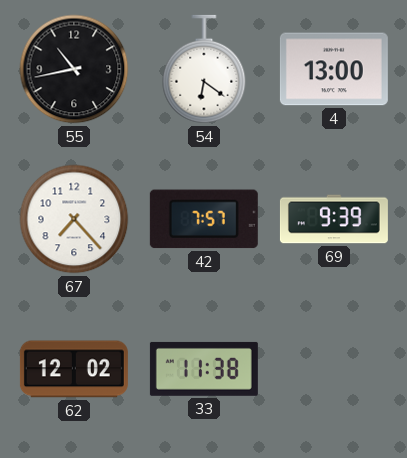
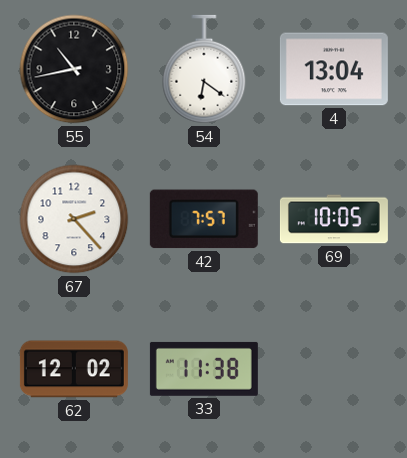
4: 13:00 -> 13:04 (334, 69)
67: 7:23 -> 2:23 (74, 219)
69: 9:39 -> 10:05 (334, 219)
